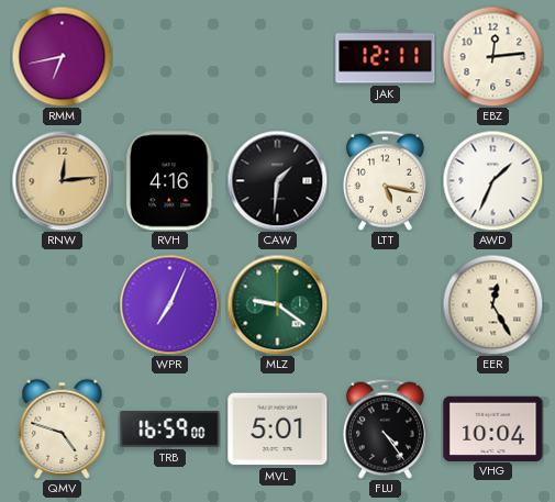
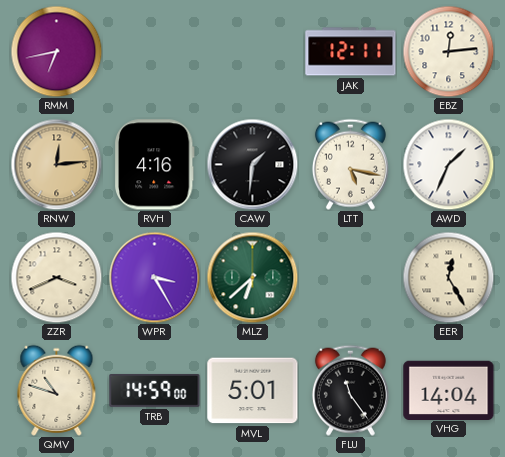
ZZR: none -> 3:41 (56, 277)
WPR: 7:04 -> 3:25 (154, 277)
MLZ: 9:21 -> 6:38 (252, 277)
QMV: 4:48 -> 10:48 (57, 390)
TRB: 16:59 -> 14:59 (155, 390)
FLU: 4:24 -> 11:24 (350, 390)
VHG: 10:04 -> 14:04 (449, 390)
